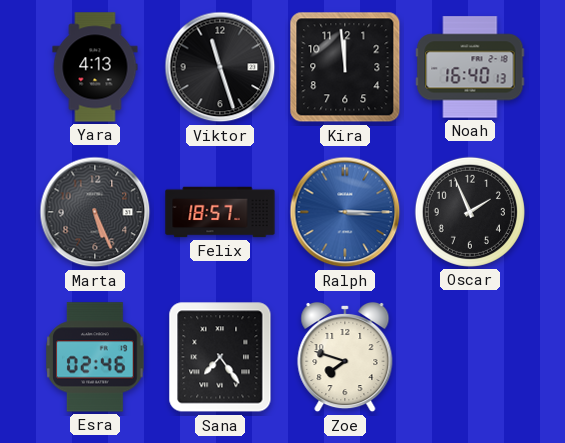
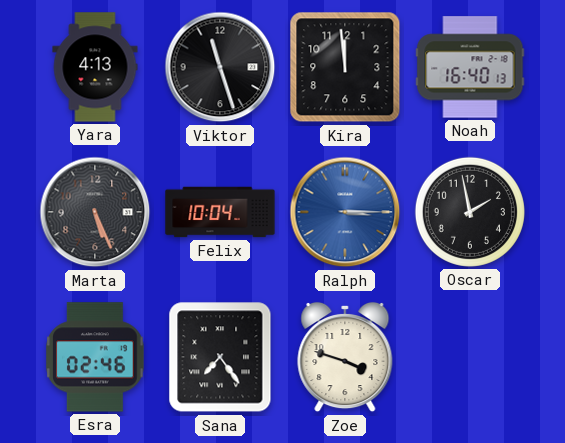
Felix: 18:57 -> 10:04 (220, 212)
Oscar: 1:56 -> 1:58 (470, 212)
Zoe: 7:48 -> 3:48 (345, 357)
